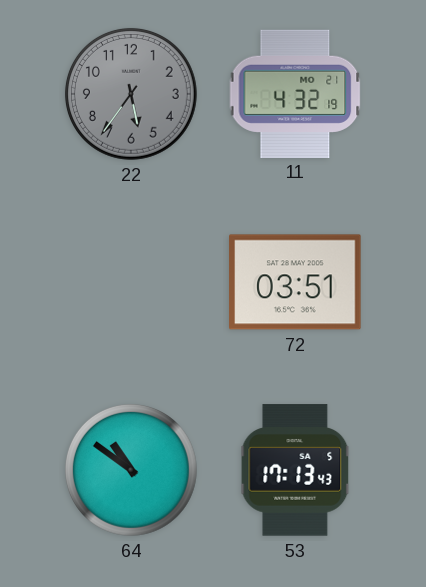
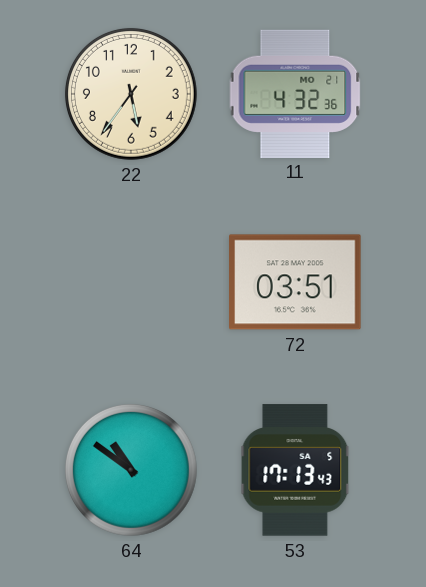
22 dial: grey -> cream (131, 94)
11: 4:32:19 -> 4:32:36 (295, 93)
